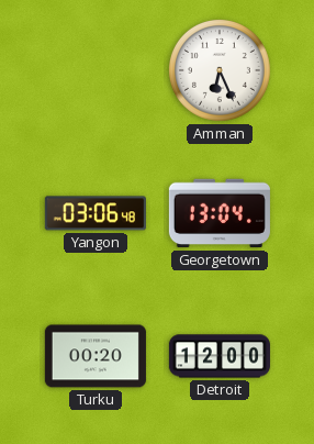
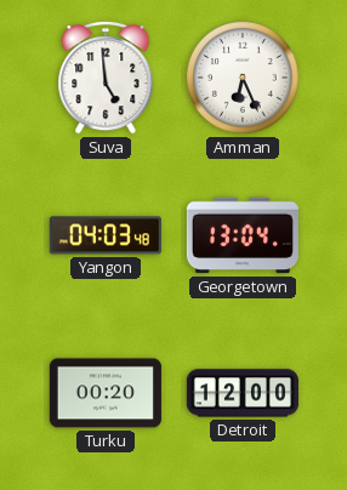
Suva: none -> 4:59 (106, 78)
Yangon: 03:06 -> 04:03 (106, 235)
